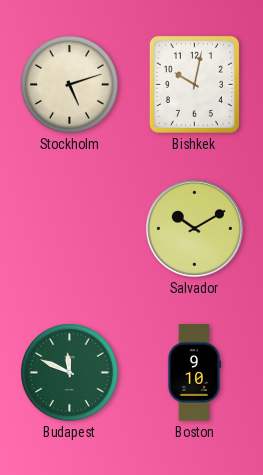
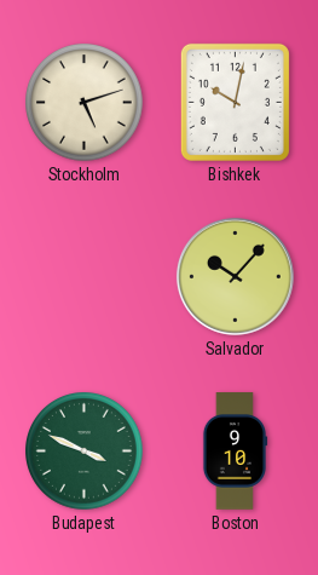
Salvador: 10:10 -> 10:07 (235, 276)
Budapest: 11:49 -> 3:49 (85, 452)
